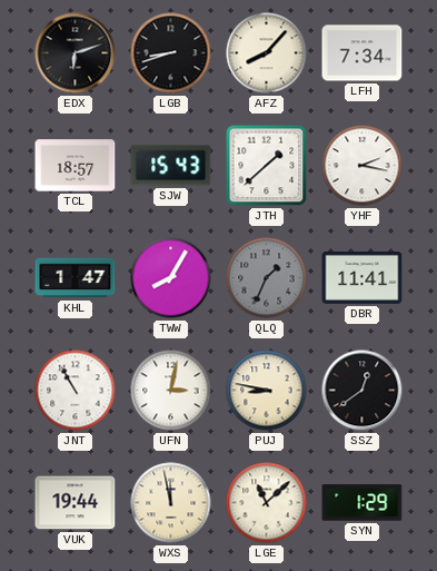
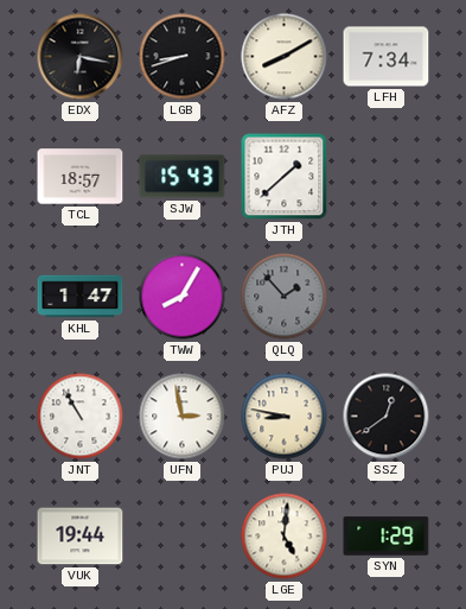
EDX: 6:12 -> 6:17 (81, 57)
AFZ: 8:07 -> 8:10 (285, 57)
YHF: 2:17 -> none (362, 166)
QLQ: 1:34 -> 1:53 (285, 297)
DBR: 11:41 -> none (362, 278)
UFN: 3:02 -> 2:58 (183, 417)
WXS: 11:58 -> none (171, 503)
LGE: 11:08 -> 5:01 (285, 537)
